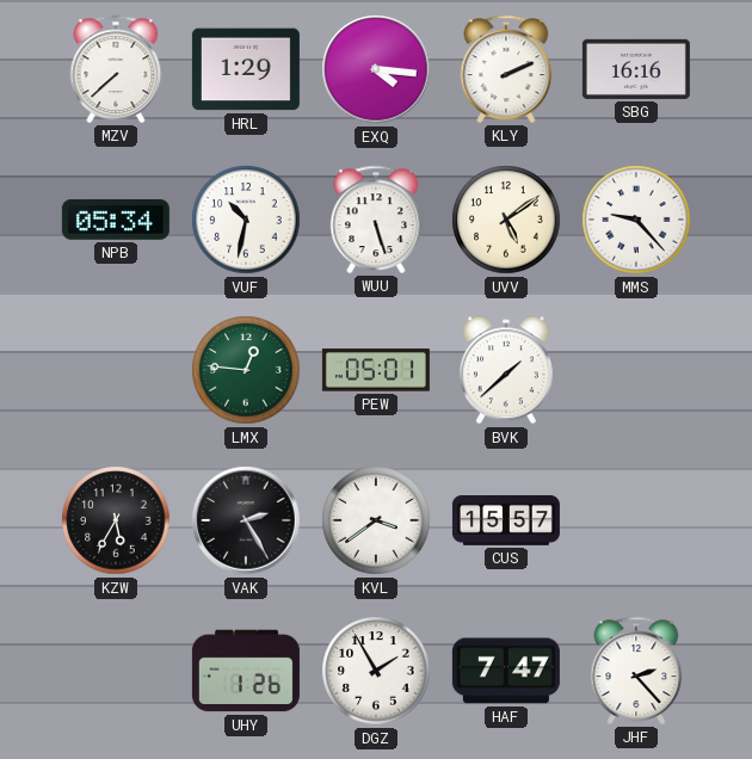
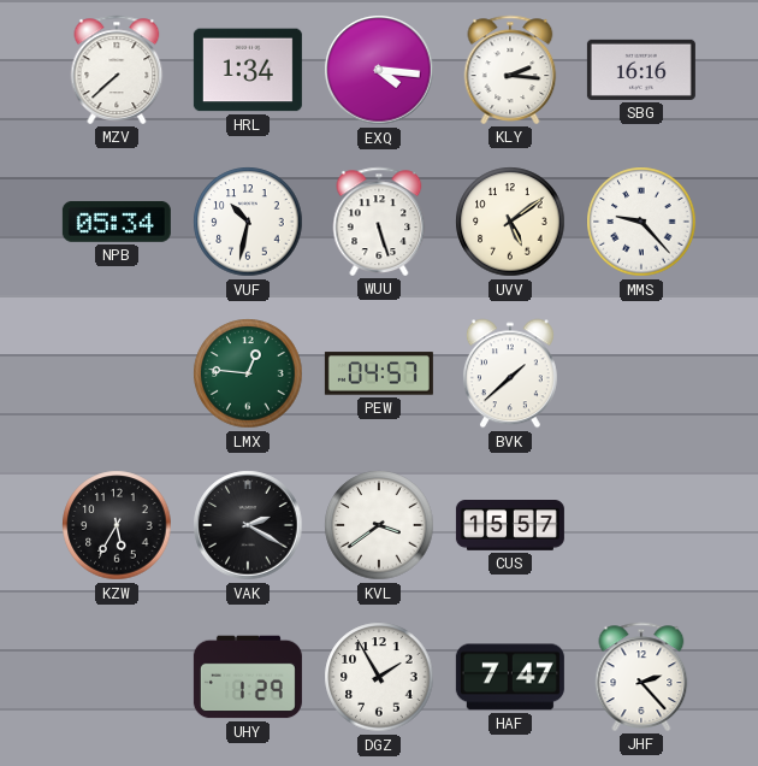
HRL: 1:29 -> 1:34 (248, 70)
KLY: 2:11 -> 2:16 (510, 70)
PEW: 05:01 -> 04:57 (379, 373)
VAK: 2:25 -> 2:20 (248, 525)
UHY: 1:26 -> 1:29 (248, 677)
